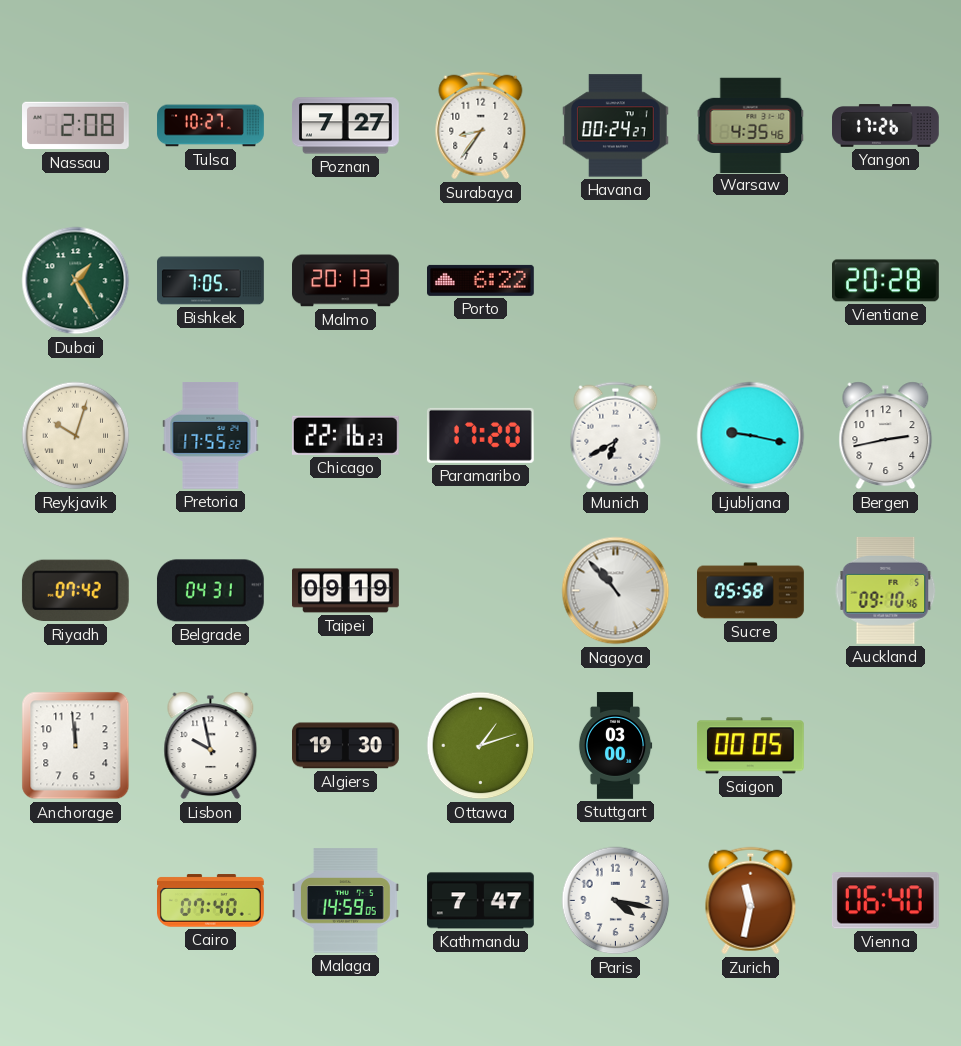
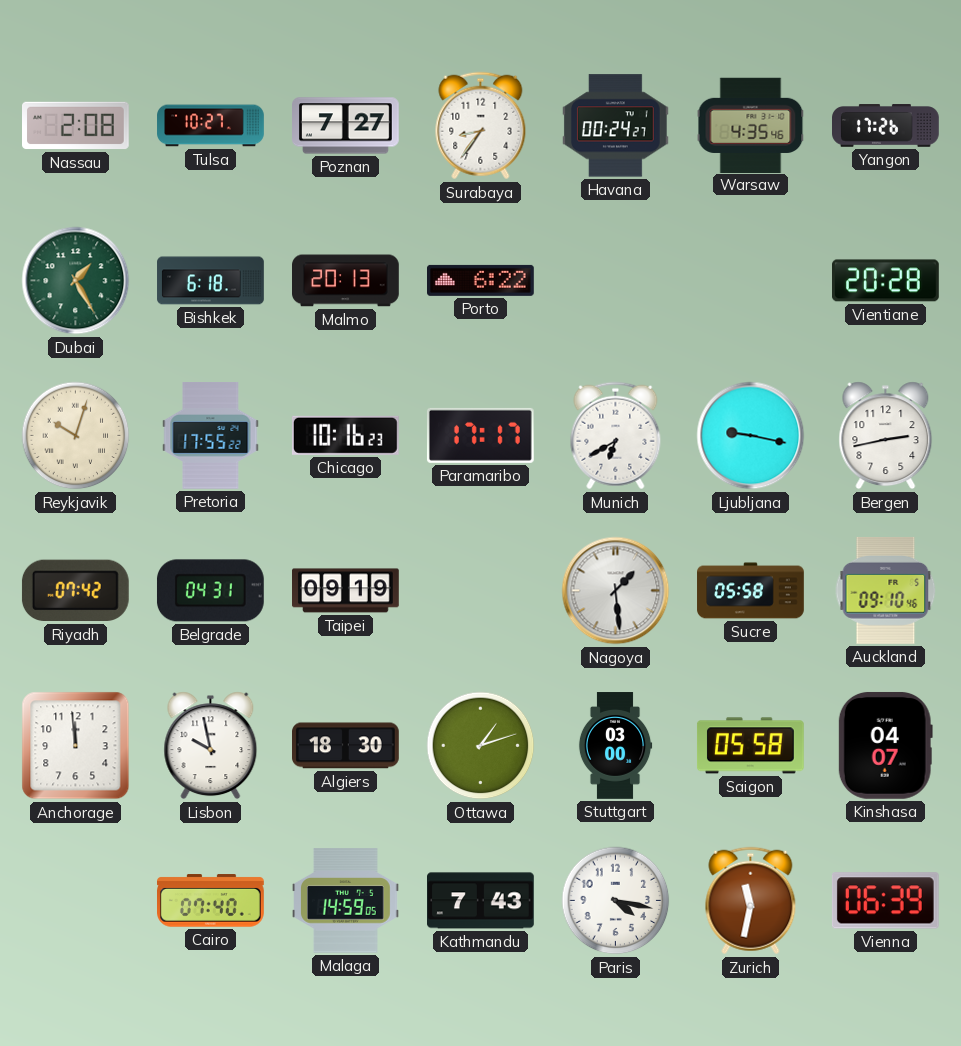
Bishkek: 7:05 -> 6:18 (211, 281)
Chicago: 22:16 -> 10:16 (345, 435)
Paramaribo: 17:20 -> 17:17 (480, 435)
Nagoya: 10:53 -> 1:29 (616, 591)
Algiers: 19:30 -> 18:30 (346, 746)
Saigon: 00:05 -> 05:58 (750, 746)
Kinshasa: none -> 04:07 (885, 745)
Kathmandu: 7:47 -> 7:43 (481, 901)
Vienna: 06:40 -> 06:39 (885, 901)
